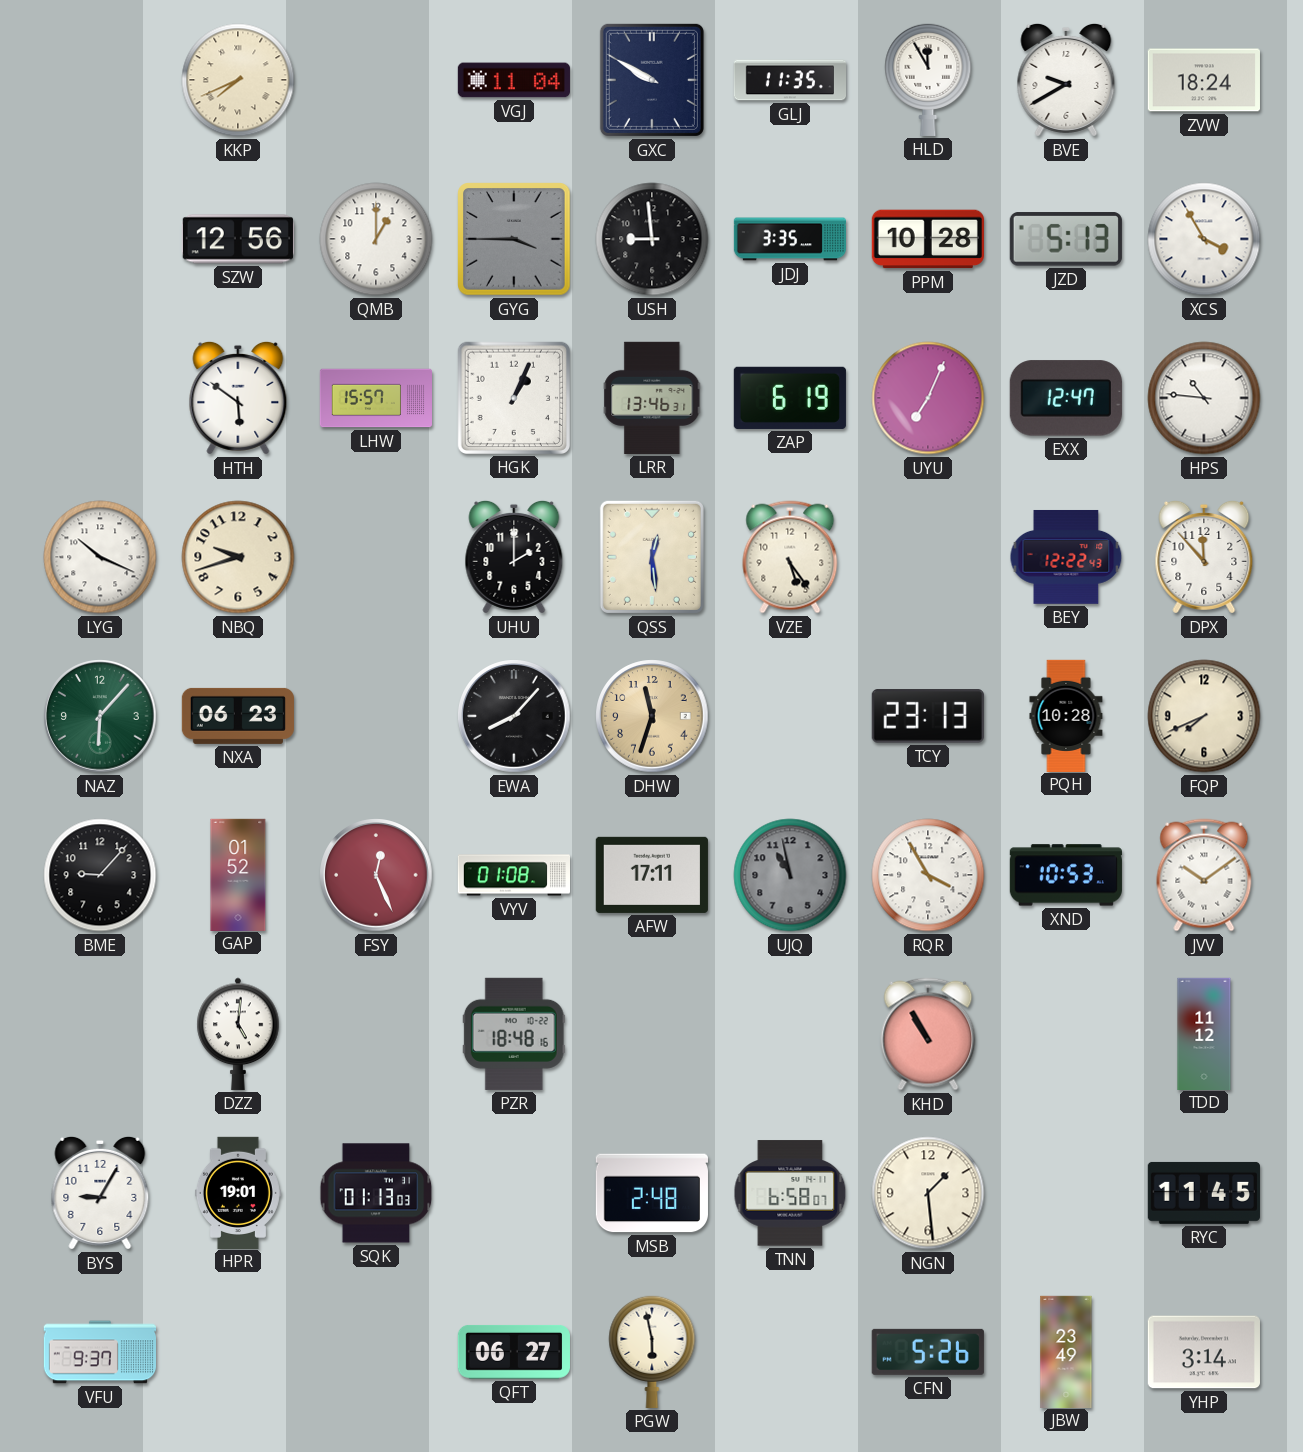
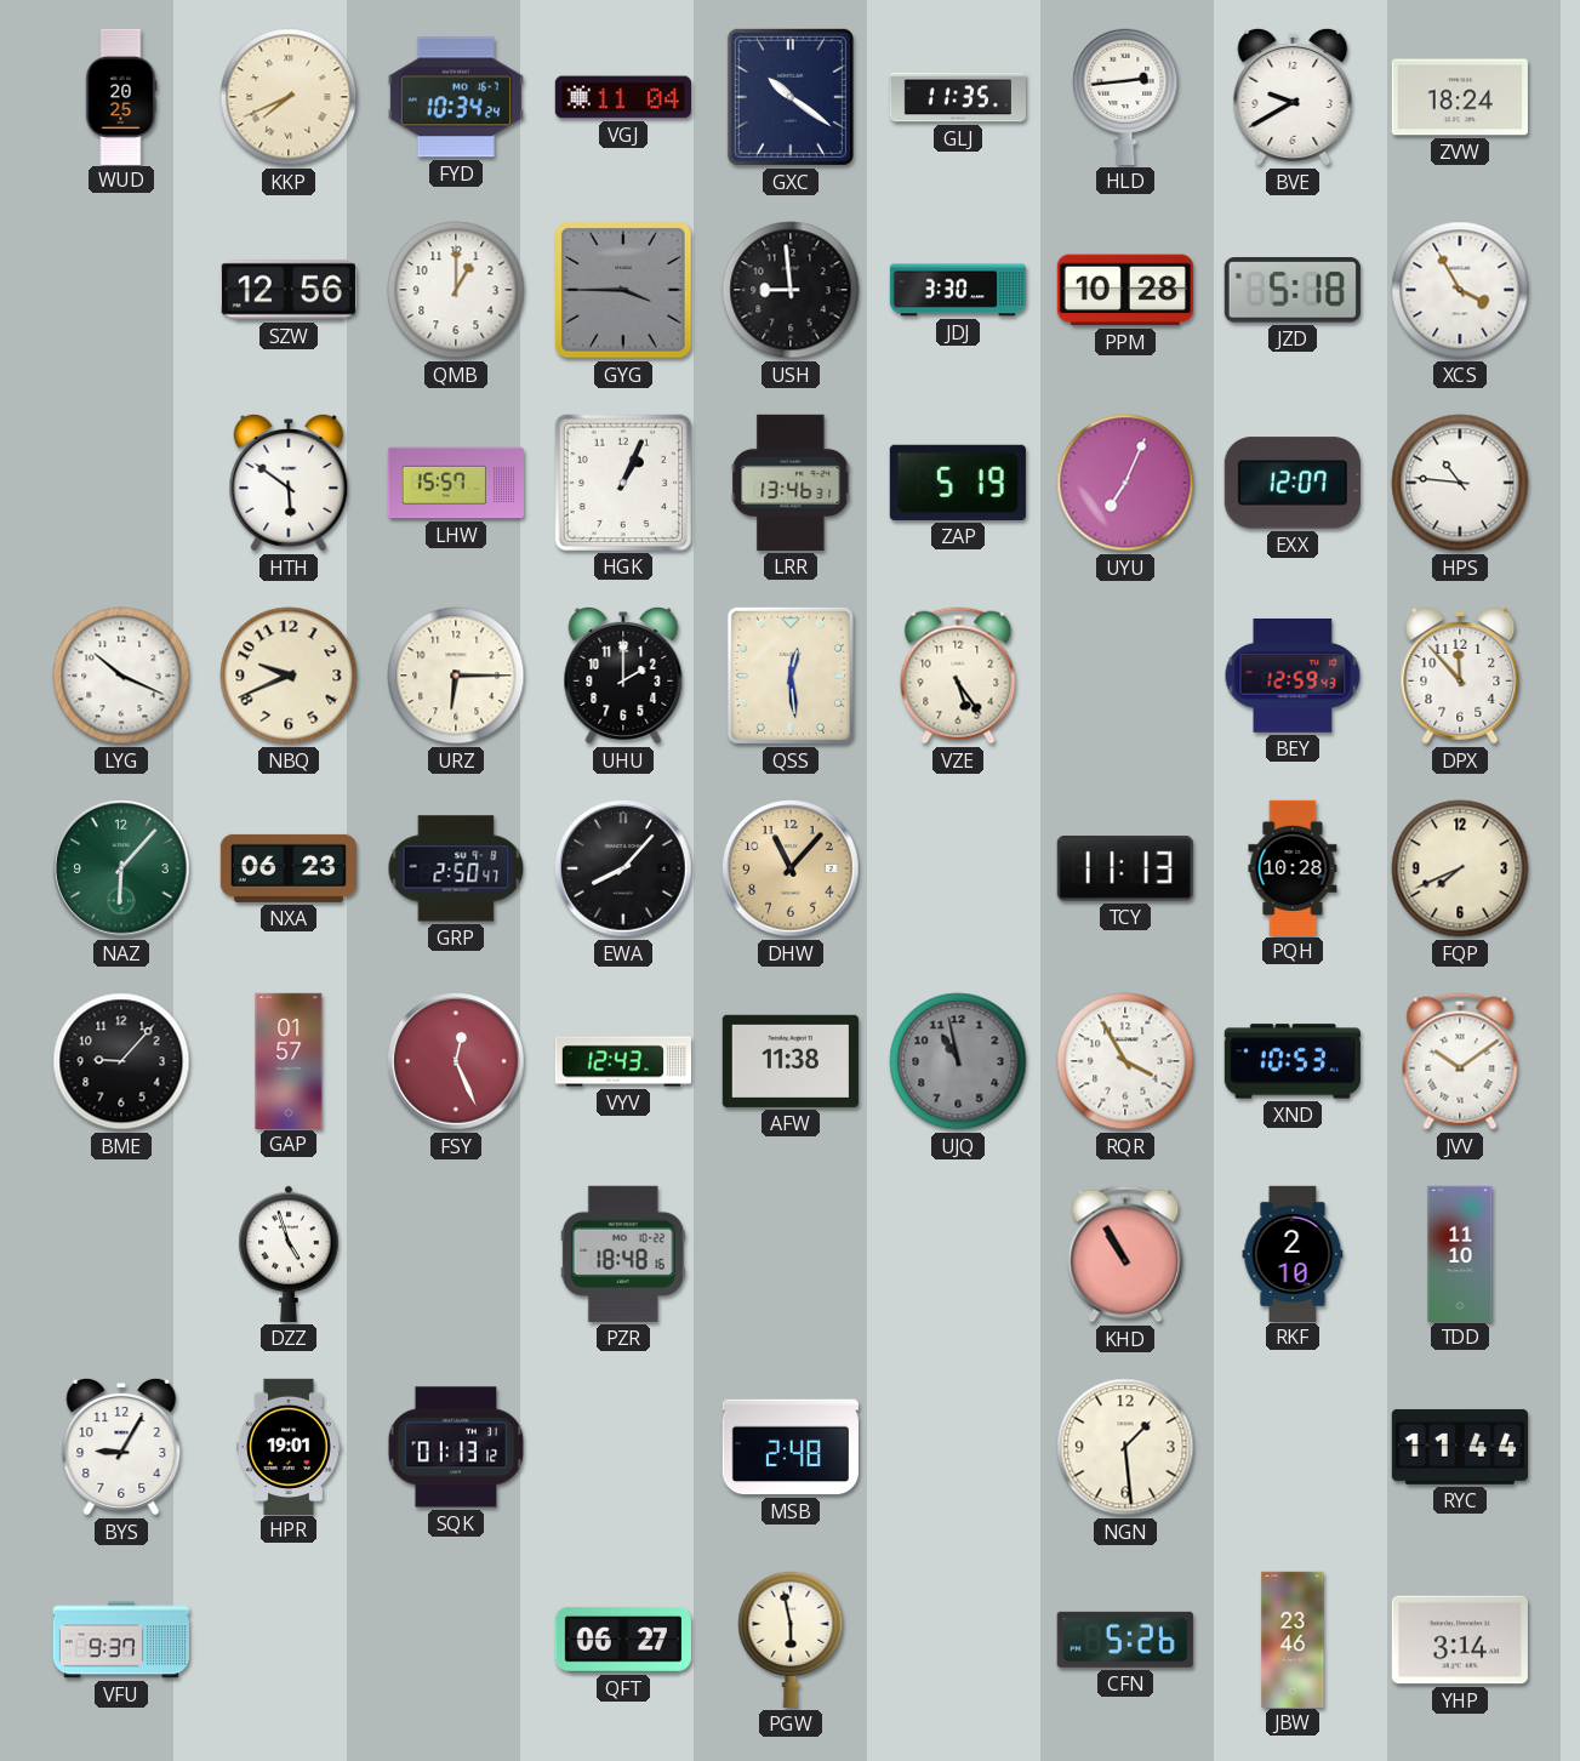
WUD: none -> 20:25 (121, 96)
FYD: none -> 10:34 (456, 97)
GXC: 9:50 -> 10:21 (791, 97)
HLD: 11:55 -> 2:44 (1125, 96)
JDJ: 3:35 -> 3:30 (957, 290)
JZD: 5:13 -> 5:18 (1293, 290)
ZAP: 6:19 -> 5:19 (958, 483)
EXX: 12:47 -> 12:07 (1293, 483)
NBQ: 9:42 -> 9:41 (289, 676)
URZ: none -> 6:15 (456, 676)
BEY: 12:22 -> 12:59 (1293, 676)
GRP: none -> 2:50 (456, 868)
DHW: 11:33 -> 11:07 (791, 868)
TCY: 23:13 -> 11:13 (1125, 868)
GAP: 01:52 -> 01:57 (289, 1060)
VYV: 01:08 -> 12:43 (622, 1061)
AFW: 17:11 -> 11:38 (791, 1061)
DZZ: 5:01 -> 4:57 (289, 1254)
RKF: none -> 2:10 (1293, 1253)
TDD: 11:12 -> 11:10 (1460, 1253)
SQK: 01:13:03 -> 01:13:12 (456, 1447)
TNN: 6:58 -> none (790, 1193)
RYC: 11:45 -> 11:44 (1460, 1447)
JBW: 23:49 -> 23:46 (1293, 1639)
